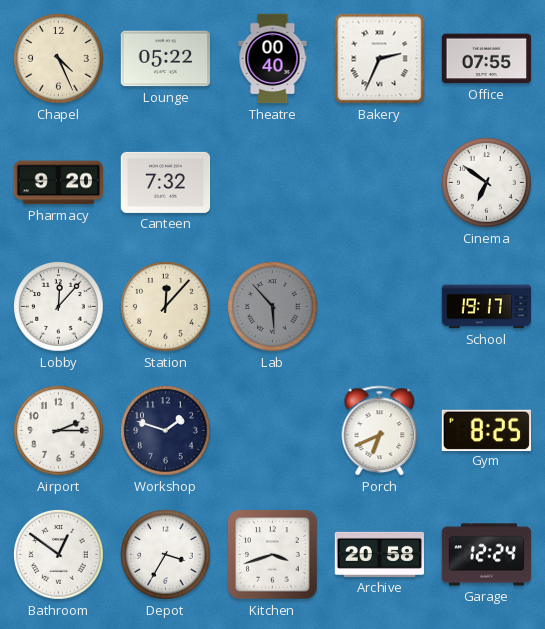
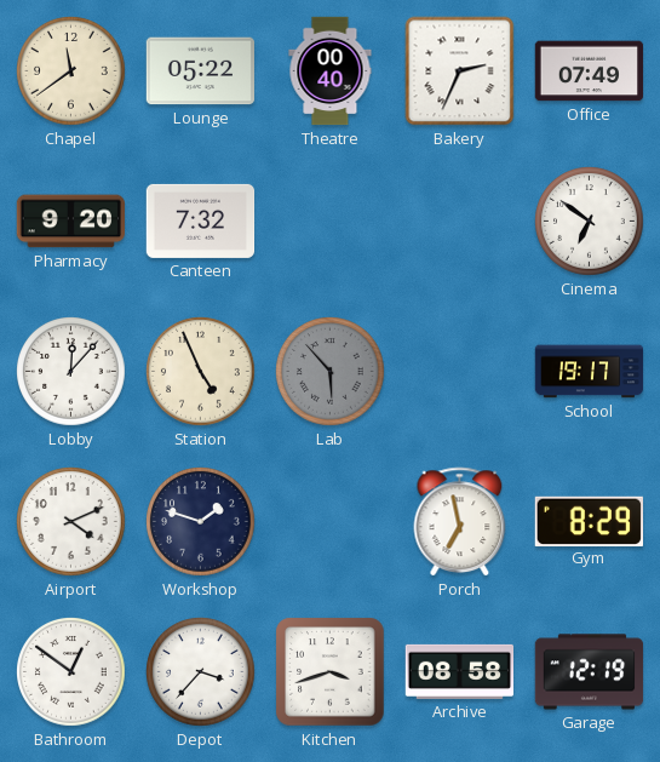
Chapel: 4:26 -> 11:39 (71, 71)
Office: 07:55 -> 07:49 (590, 71)
Station: 12:07 -> 4:56 (201, 372)
Airport: 2:15 -> 4:11 (71, 522)
Porch: 6:41 -> 6:58 (460, 522)
Gym: 8:25 -> 8:29 (589, 521)
Depot: 3:35 -> 3:37 (201, 672)
Archive: 20:58 -> 08:58 (460, 671)
Garage: 12:24 -> 12:19 (590, 672)
